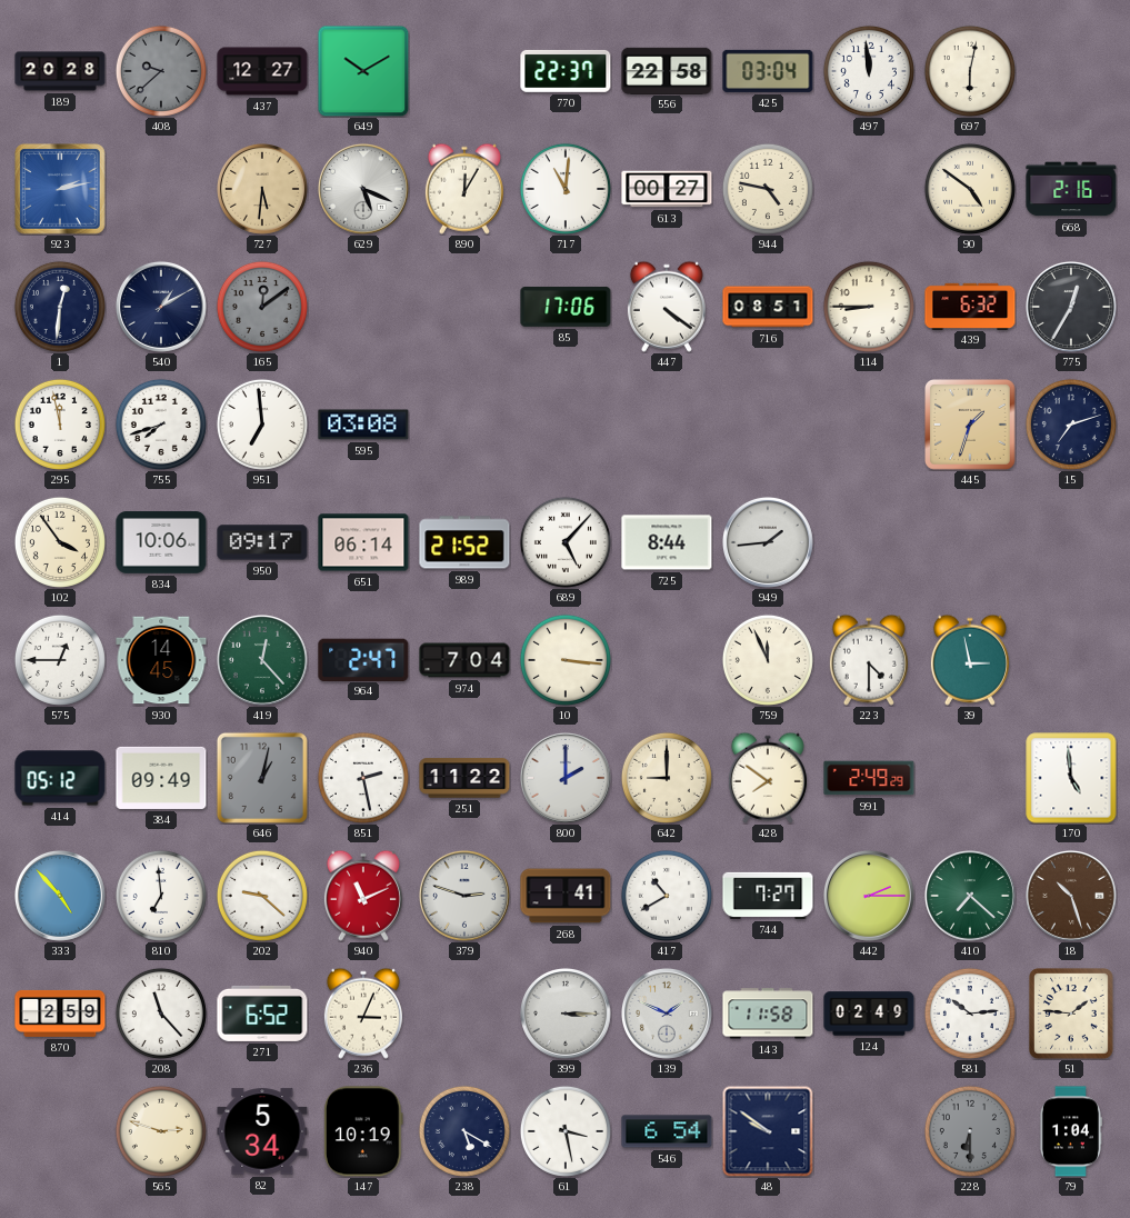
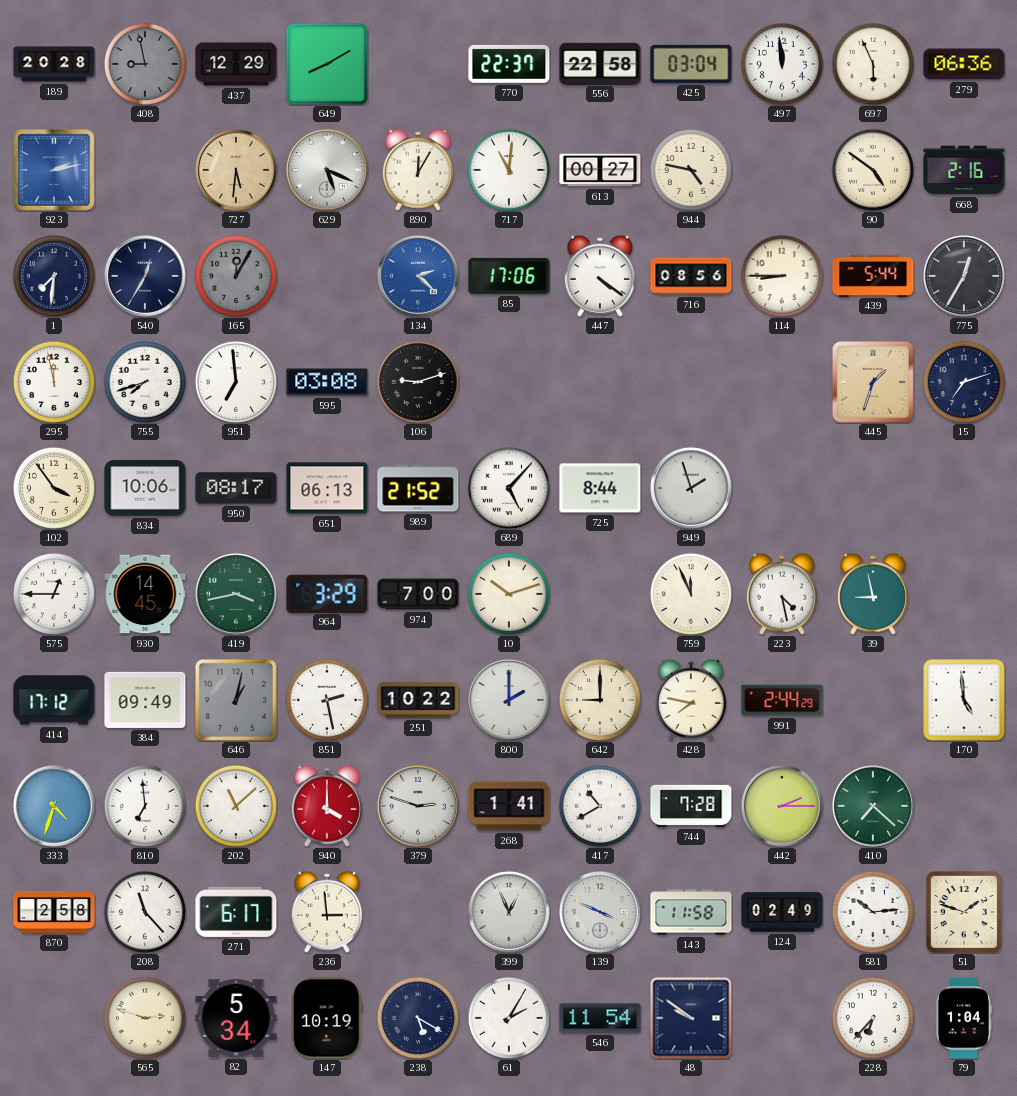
408: 9:38 -> 8:58 (145, 64)
437: 12:27 -> 12:29 (236, 64)
649: 10:10 -> 8:10 (327, 64)
697: 6:02 -> 5:56 (873, 64)
279: none -> 06:36 (964, 64)
1: 12:31 -> 7:31 (54, 276)
540: 1:10 -> 12:35 (145, 276)
165: 12:09 -> 12:05 (236, 276)
134: none -> 2:22 (418, 276)
716: 08:51 -> 08:56 (691, 276)
439: 6:32 -> 5:44 (873, 275)
106: none -> 9:12 (418, 382)
950: 09:17 -> 08:17 (236, 488)
651: 06:14 -> 06:13 (327, 488)
949: 1:44 -> 1:57 (691, 488)
419: 12:23 -> 3:43 (236, 594)
964: 2:47 -> 3:29 (327, 593)
974: 7:04 -> 7:00 (418, 594)
10: 3:16 -> 10:12 (509, 594)
223: 4:30 -> 4:28 (782, 594)
39: 2:58 -> 8:58 (873, 594)
414: 05:12 -> 17:12 (54, 700)
251: 11:22 -> 10:22 (418, 700)
428: 7:51 -> 7:47 (691, 700)
991: 2:49 -> 2:44 (782, 700)
333: 4:53 -> 4:33 (54, 806)
202: 9:22 -> 11:08 (236, 806)
940: 11:11 -> 4:00 (327, 806)
744: 7:27 -> 7:28 (691, 806)
18: 10:27 -> none (1071, 896)
870: 2:59 -> 2:58 (54, 912)
271: 6:52 -> 6:17 (236, 912)
236: 3:04 -> 2:59 (327, 912)
399: 3:15 -> 12:56 (509, 912)
139: 1:49 -> 3:49 (600, 912)
51: 1:46 -> 1:48 (965, 912)
61: 3:28 -> 2:05 (509, 1018)
546: 6:54 -> 11:54 (600, 1018)
228: 6:30 -> 6:37 (873, 1018)
228 dial: grey -> white (873, 1018)
